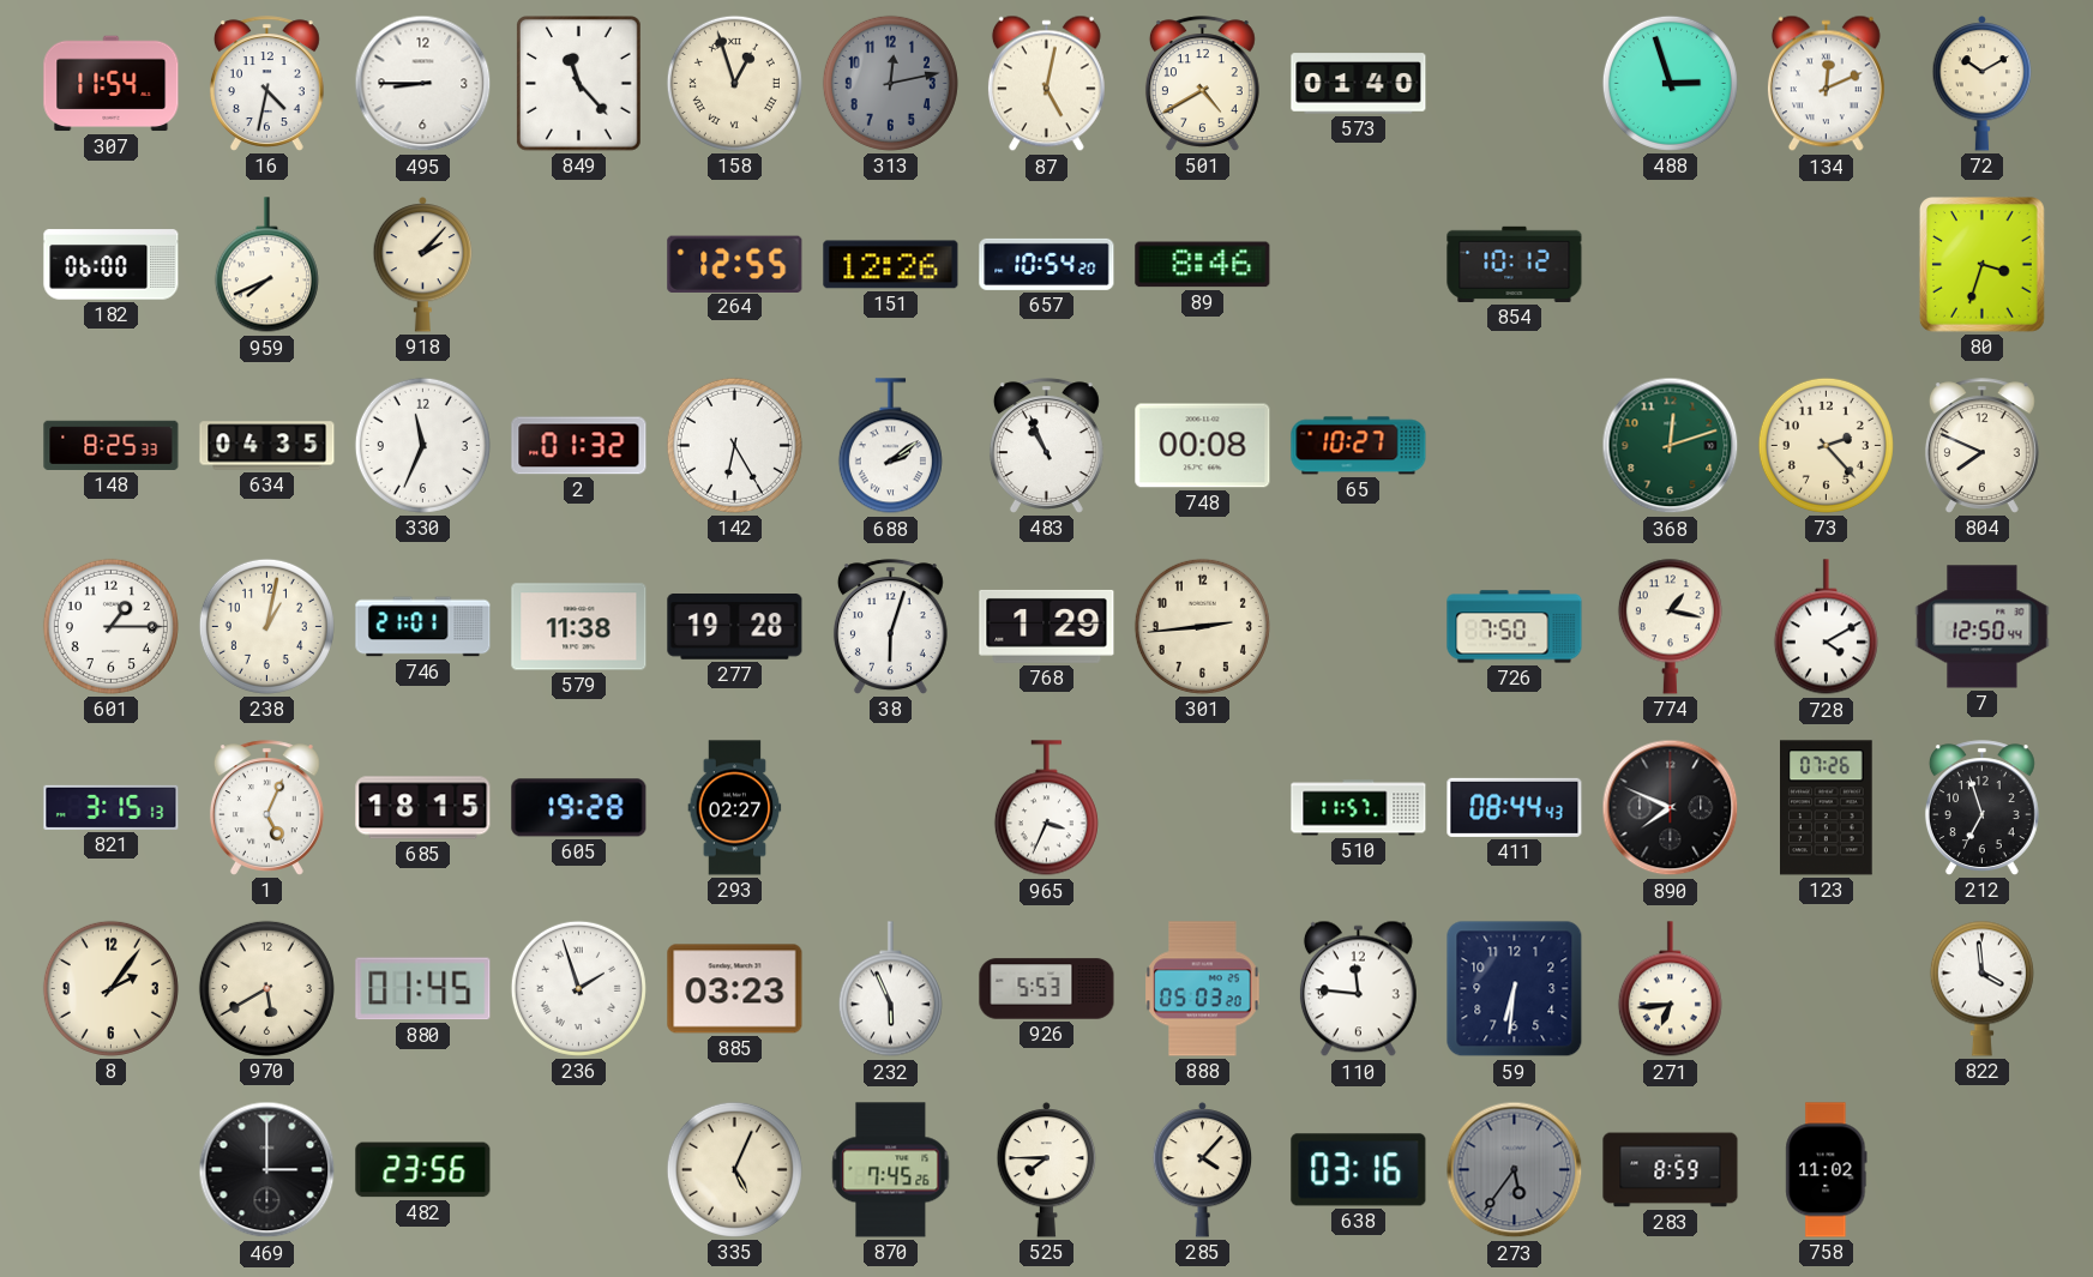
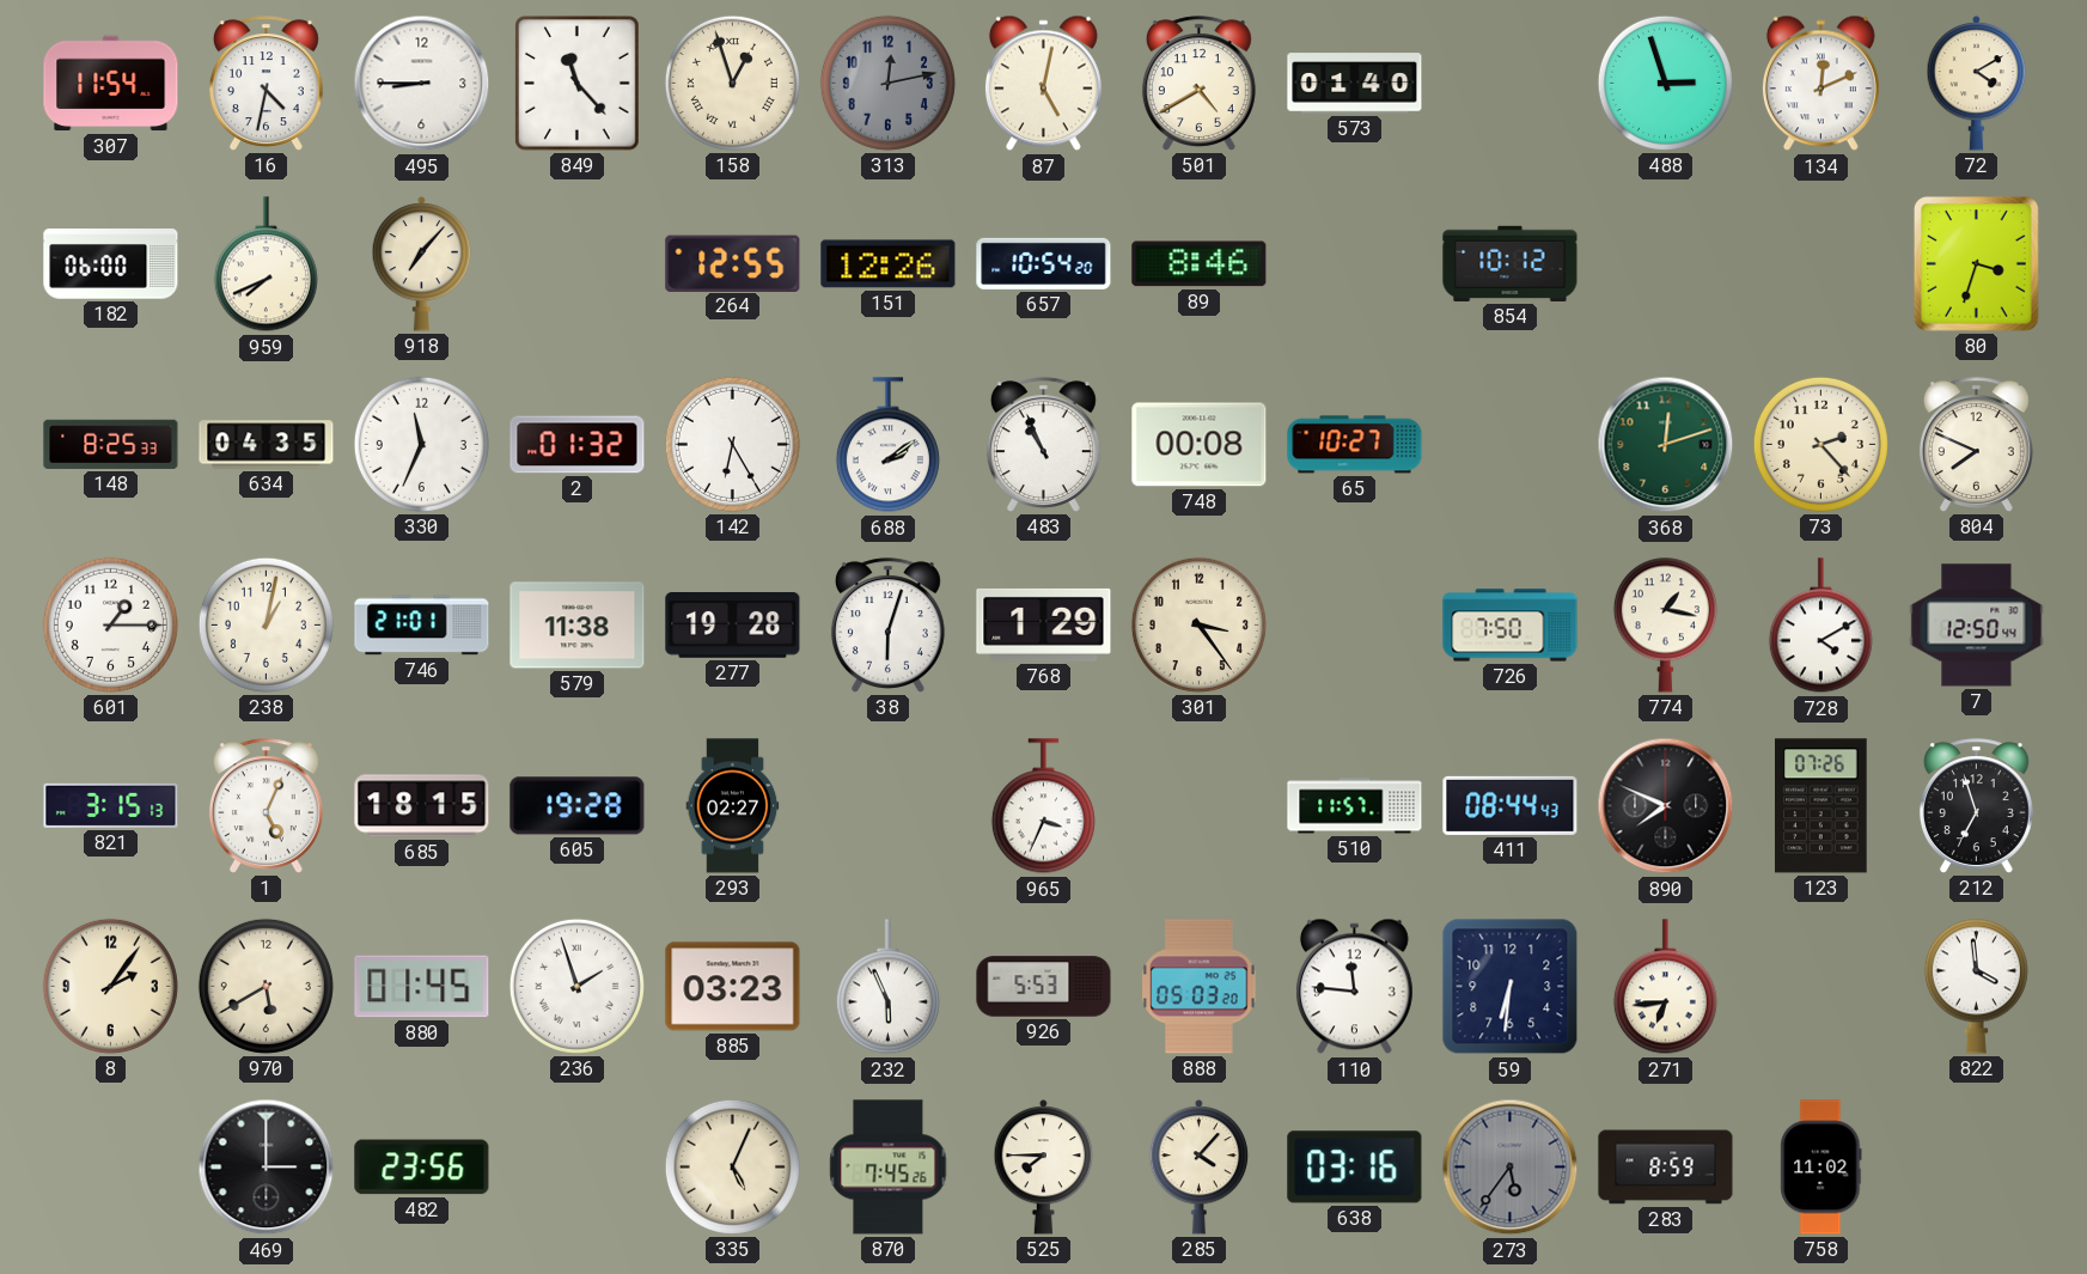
72: 10:10 -> 4:10 (1977, 84)
918: 2:07 -> 7:07 (422, 264)
301: 2:44 -> 3:24 (1198, 624)
